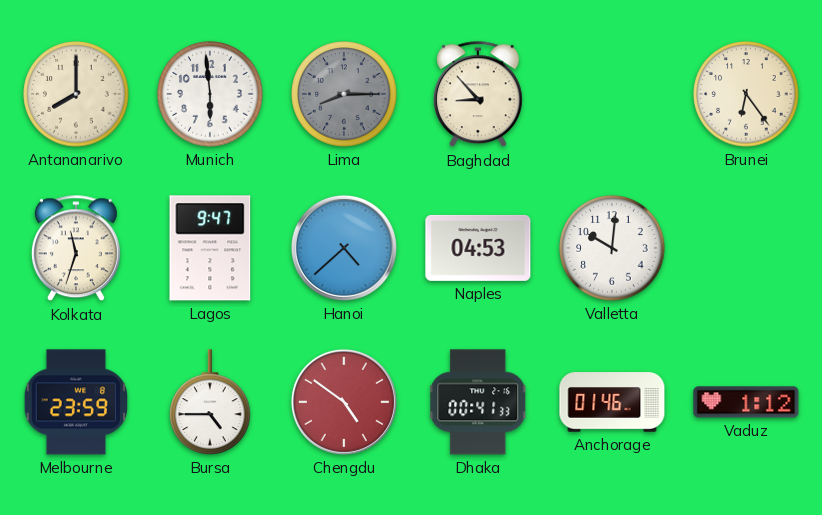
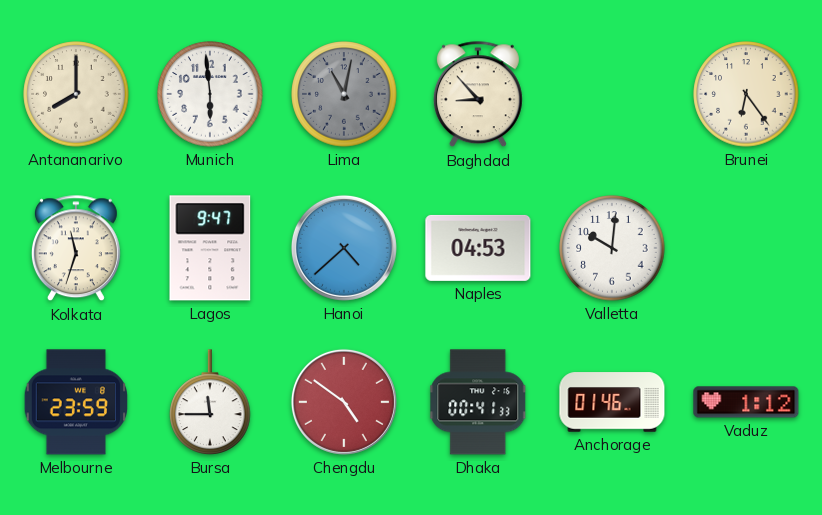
Lima: 8:15 -> 11:02 (344, 94)
Bursa: 4:45 -> 11:45 (210, 402)
